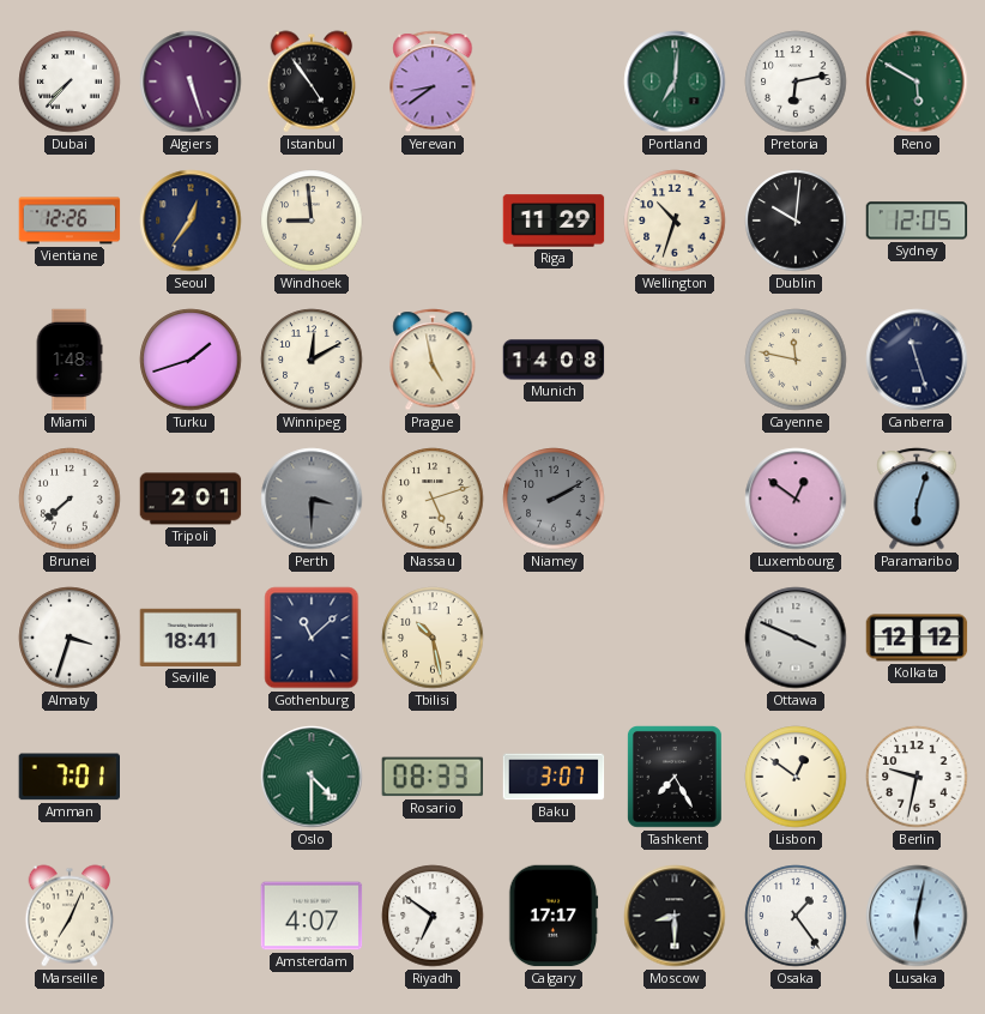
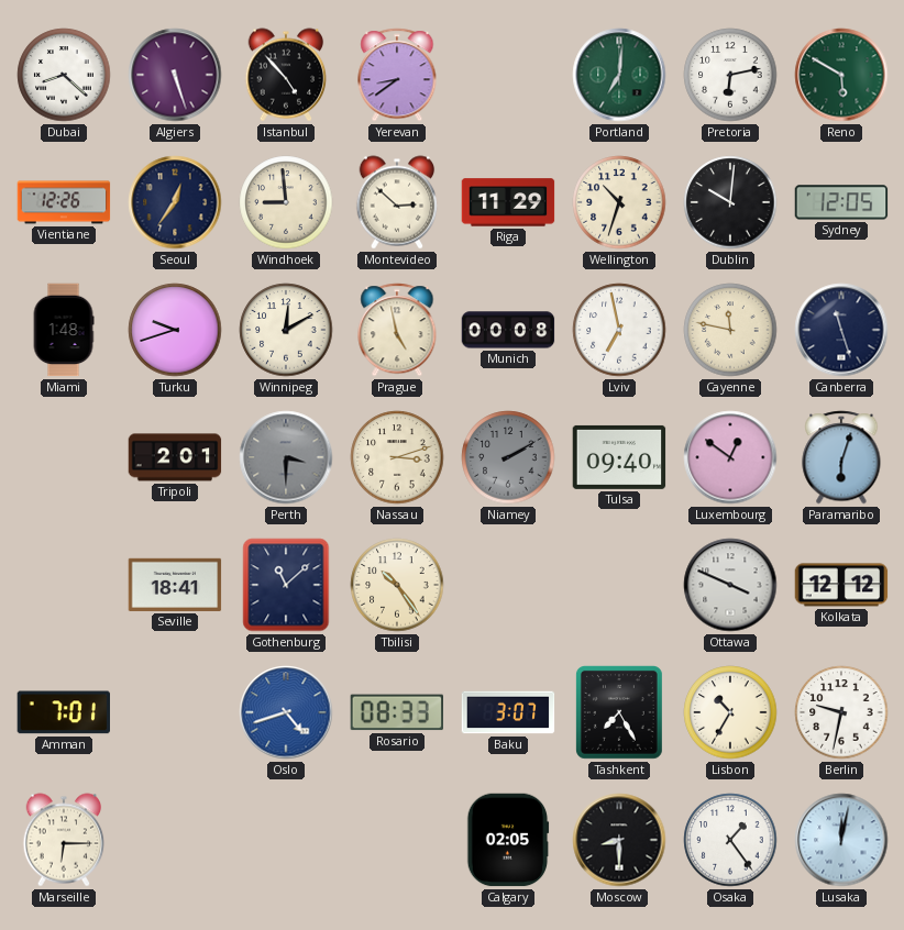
Dubai: 7:37 -> 8:22 (64, 75)
Istanbul: 4:54 -> 4:53 (286, 75)
Montevideo: none -> 2:52 (397, 202)
Turku: 1:42 -> 9:42 (175, 330)
Munich: 14:08 -> 00:08 (508, 330)
Lviv: none -> 6:58 (619, 330)
Brunei: 7:38 -> none (70, 499)
Nassau: 5:12 -> 3:12 (397, 457)
Tulsa: none -> 09:40 (619, 457)
Almaty: 3:33 -> none (70, 638)
Tbilisi: 10:28 -> 10:24 (397, 585)
Oslo: 4:30 -> 4:42 (286, 712)
Oslo dial: green -> blue (286, 712)
Lisbon: 12:51 -> 10:35 (730, 712)
Marseille: 7:04 -> 6:15 (64, 840)
Amsterdam: 4:07 -> none (312, 916)
Riyadh: 6:51 -> none (433, 916)
Calgary: 17:17 -> 02:05 (508, 840)
Lusaka: 6:02 -> 12:02 (841, 840)
